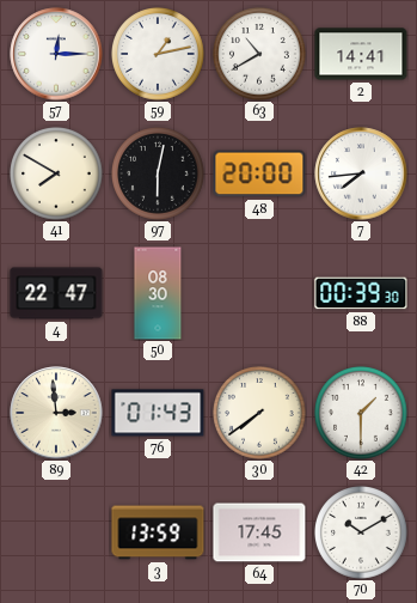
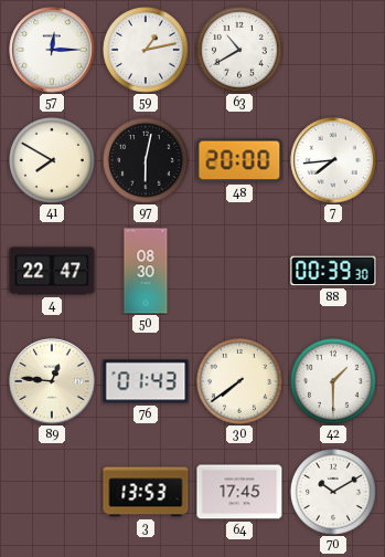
2: 14:41 -> none (361, 54)
89: 2:59 -> 12:46 (52, 381)
3: 13:59 -> 13:53 (146, 492)
